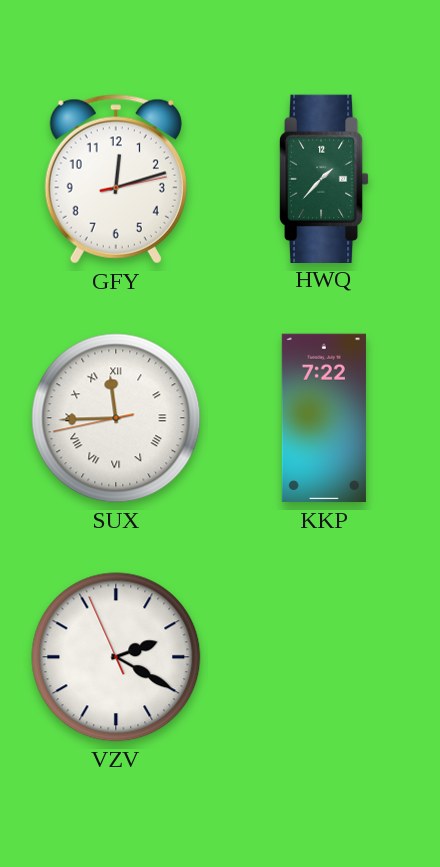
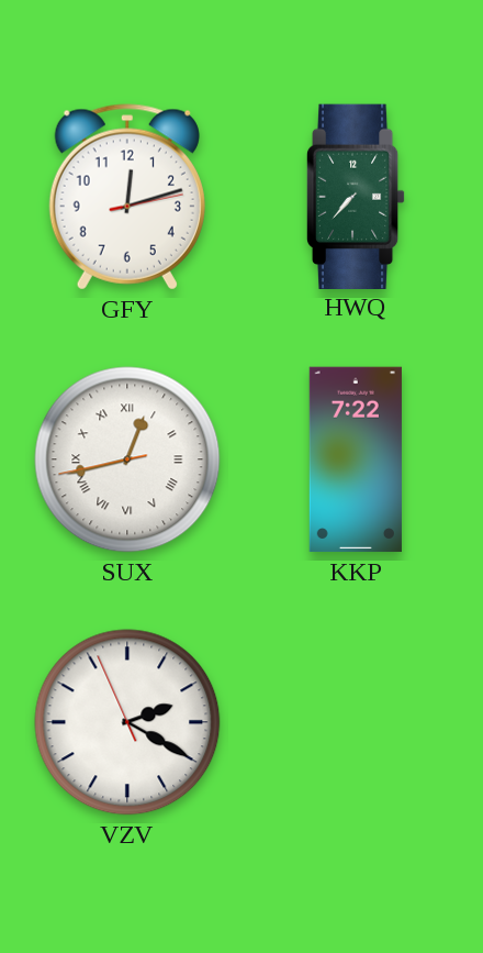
HWQ: 1:37 -> 7:37 (356, 196)
SUX: 11:44 -> 12:42 (127, 459)
